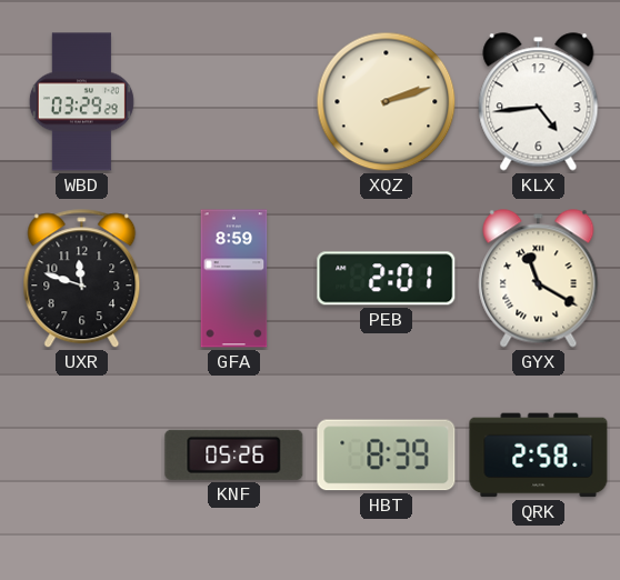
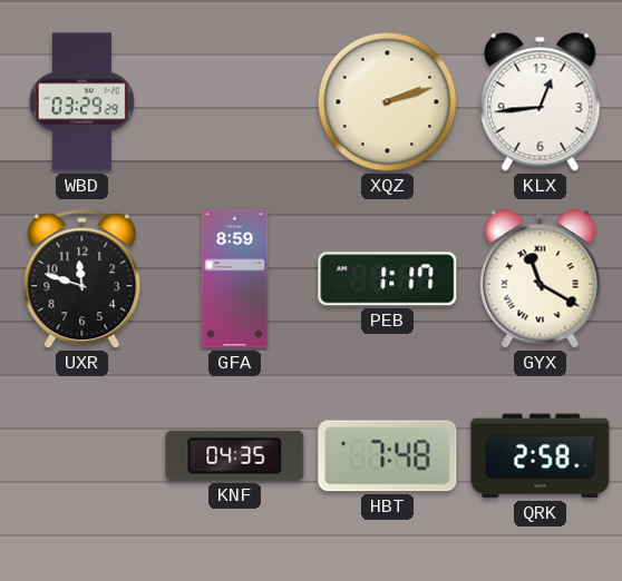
KLX: 4:44 -> 12:44 (541, 102)
PEB: 2:01 -> 1:17 (388, 279)
KNF: 05:26 -> 04:35 (235, 455)
HBT: 8:39 -> 7:48 (388, 456)
